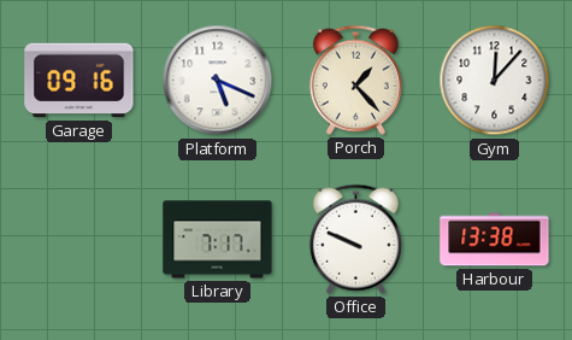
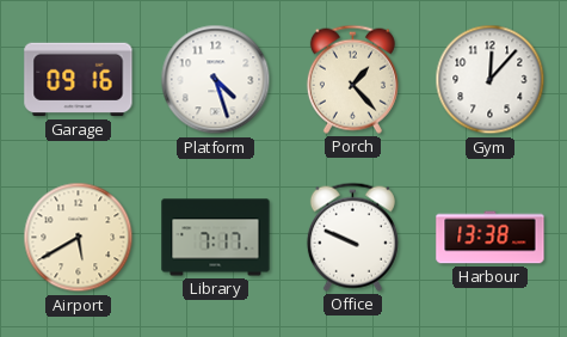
Platform: 5:19 -> 4:27 (216, 80)
Airport: none -> 5:40 (79, 238)
